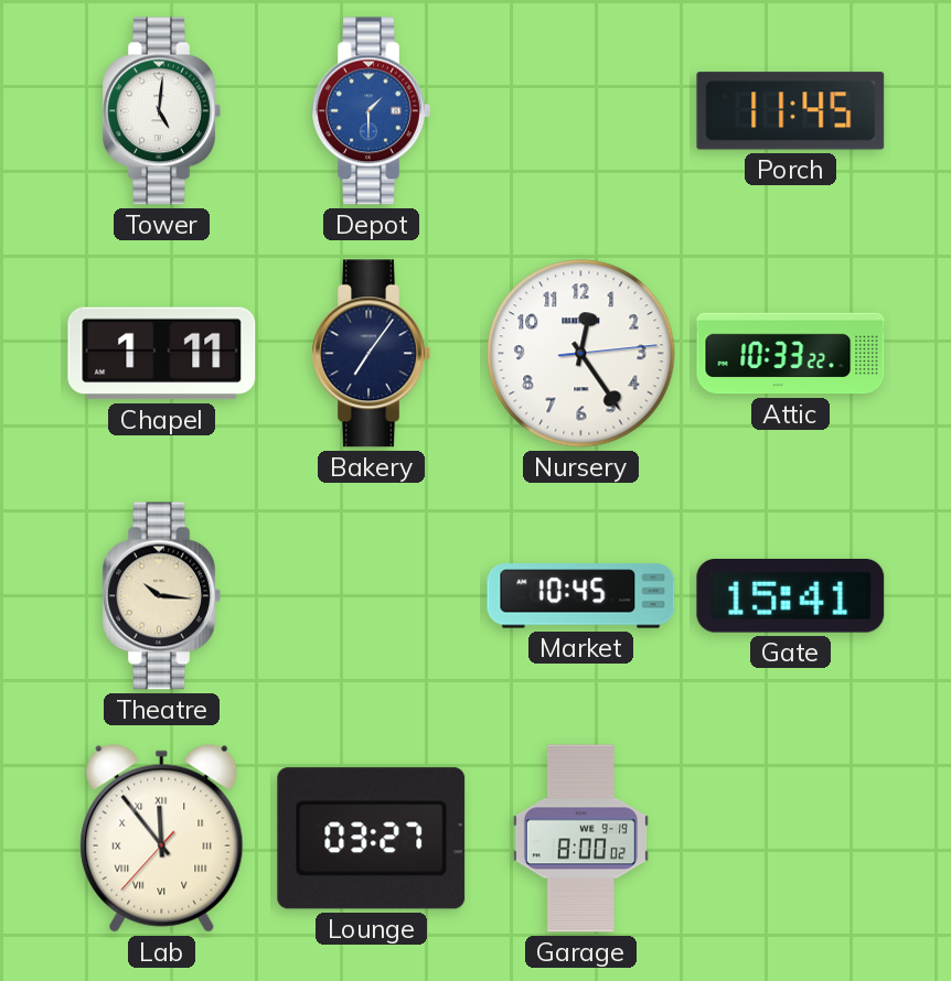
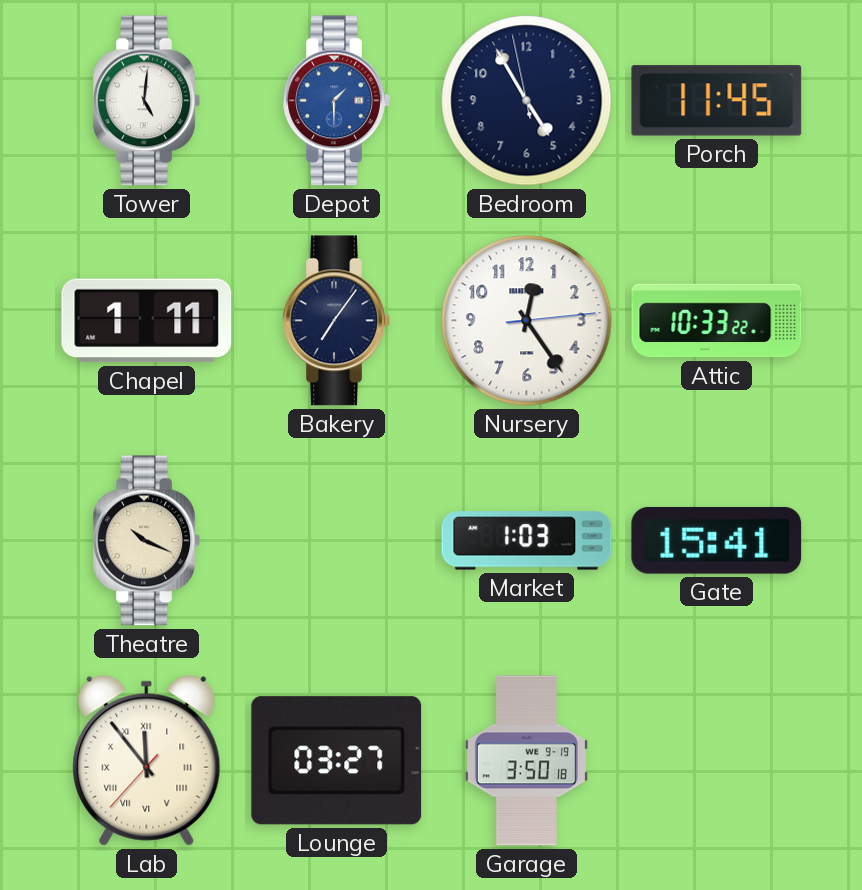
Bedroom: none -> 4:54 (527, 101)
Theatre: 10:16 -> 10:19 (146, 541)
Market: 10:45 -> 1:03 (527, 541)
Garage: 8:00 -> 3:50 (526, 761)
